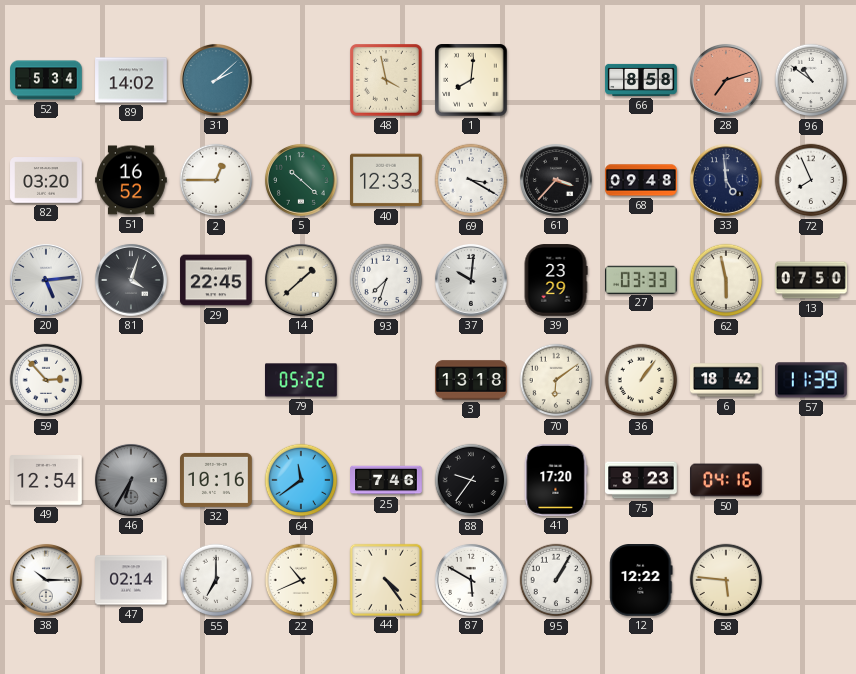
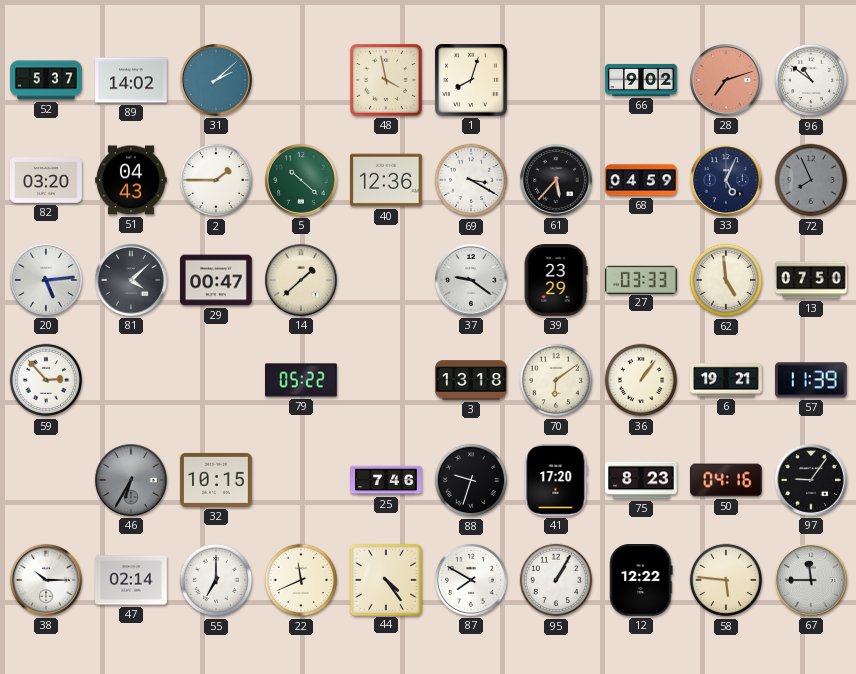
52: 5:34 -> 5:37 (46, 80)
1: 8:01 -> 8:03 (472, 81)
66: 8:58 -> 9:02 (641, 80)
51: 16:52 -> 04:43 (132, 180)
2: 12:45 -> 1:45 (216, 180)
40: 12:33 -> 12:36 (387, 180)
61: 3:37 -> 5:37 (556, 180)
68: 09:48 -> 04:59 (641, 180)
33: 4:59 -> 5:04 (726, 180)
72 dial: white -> grey (811, 180)
81: 4:03 -> 4:08 (131, 280)
29: 22:45 -> 00:47 (216, 280)
93: 7:33 -> none (386, 280)
37: 10:01 -> 9:21 (471, 280)
62: 5:58 -> 4:59 (726, 280)
6: 18:42 -> 19:21 (726, 380)
49: 12:54 -> none (46, 481)
32: 10:16 -> 10:15 (216, 480)
64: 11:39 -> none (301, 480)
88: 9:36 -> 9:33 (471, 480)
97: none -> 9:06 (811, 480)
22: 10:41 -> 11:41 (301, 580)
87: 5:50 -> 7:50 (471, 580)
67: none -> 11:45 (811, 580)
